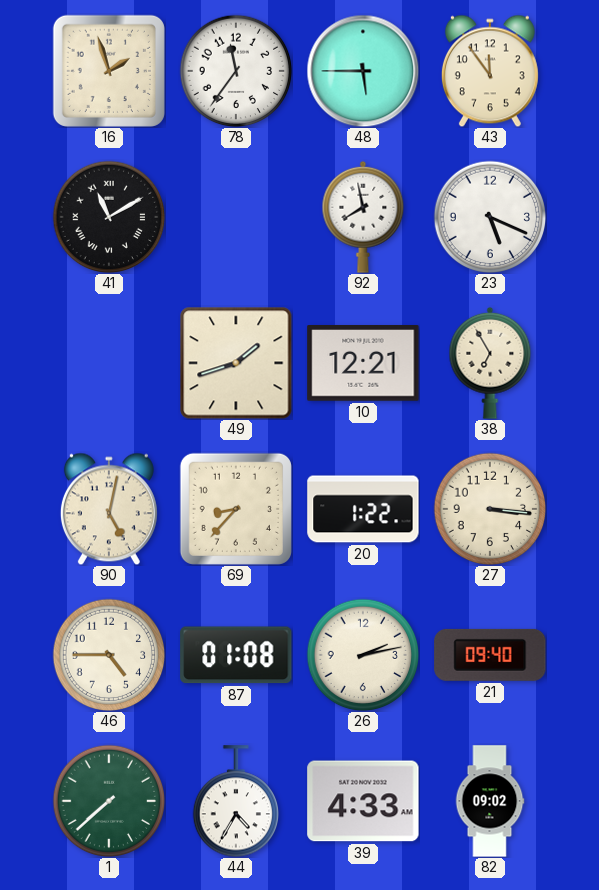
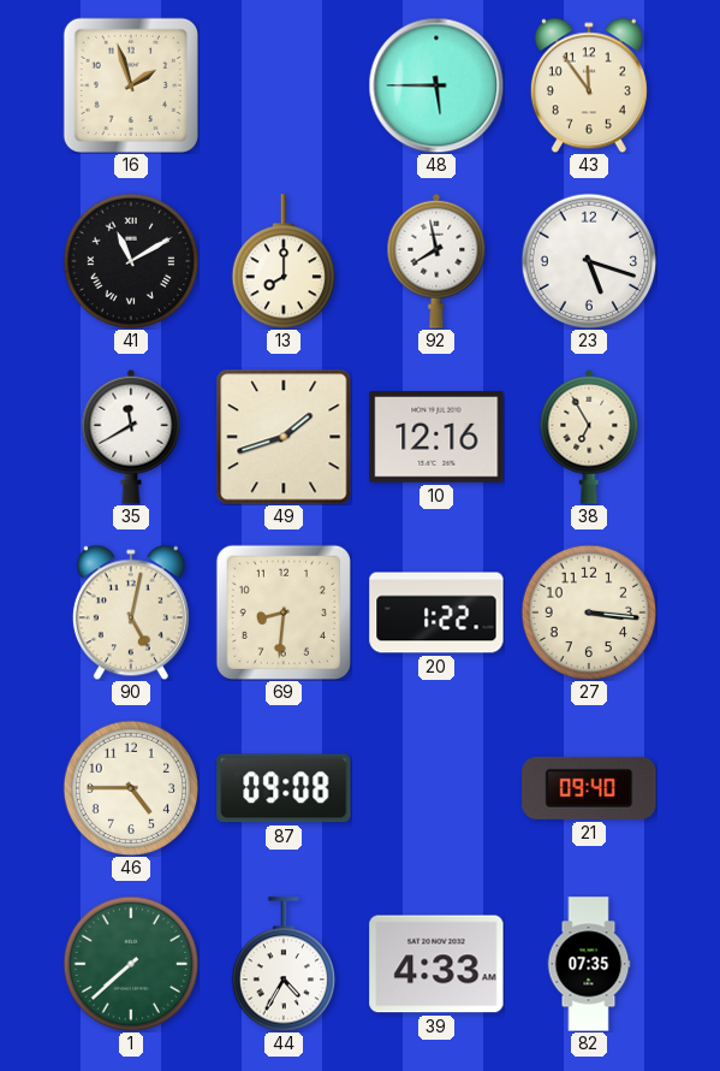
78: 11:36 -> none (236, 71)
13: none -> 8:00 (282, 261)
23: 5:19 -> 5:18 (589, 261)
35: none -> 11:40 (131, 437)
10: 12:21 -> 12:16 (436, 438)
69: 8:37 -> 8:31 (284, 613)
87: 01:08 -> 09:08 (284, 788)
26: 2:13 -> none (363, 655)
82: 09:02 -> 07:35 (589, 964)
